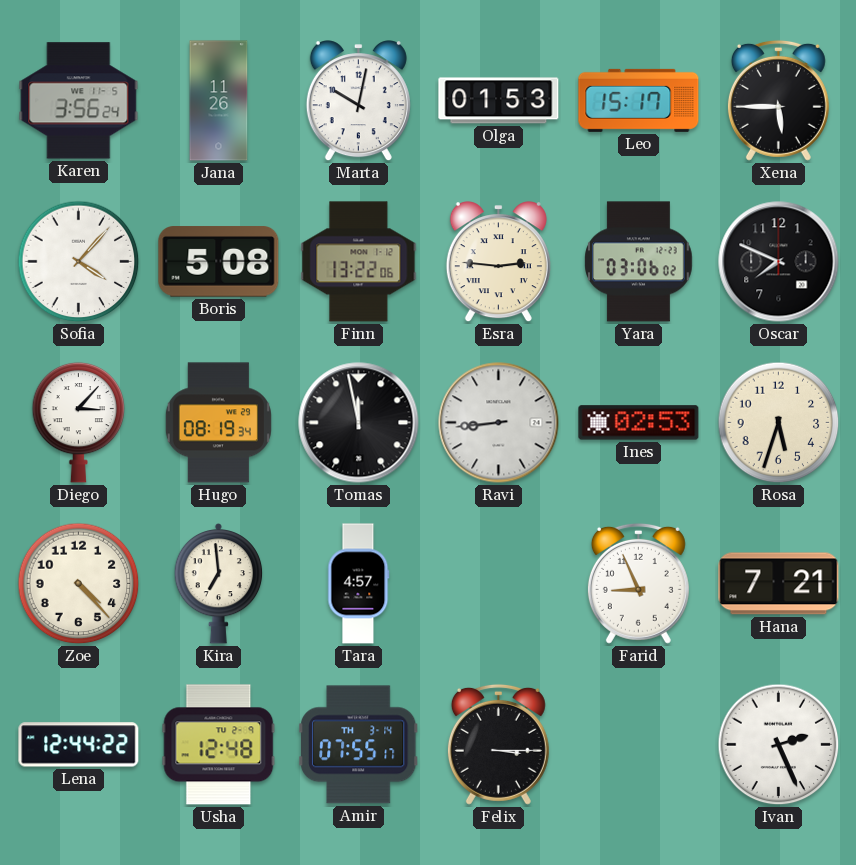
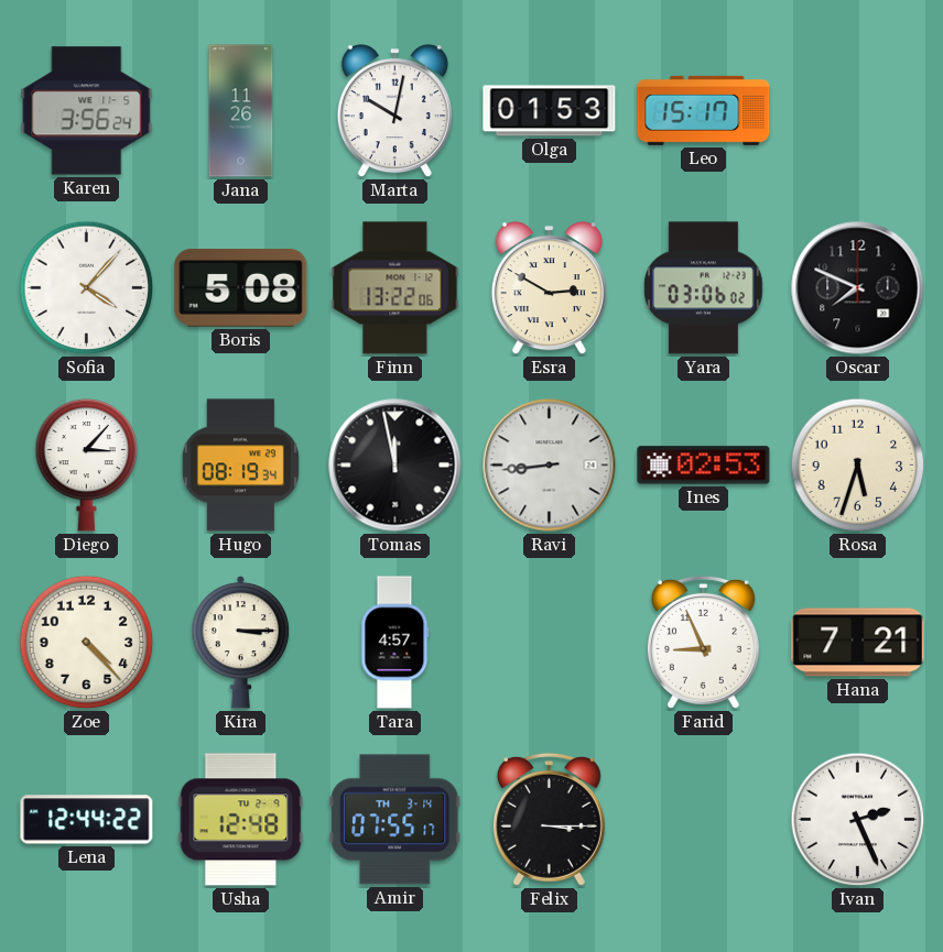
Xena: 5:45 -> none (778, 100)
Esra: 2:46 -> 2:50 (549, 288)
Kira: 6:59 -> 3:15 (241, 642)
